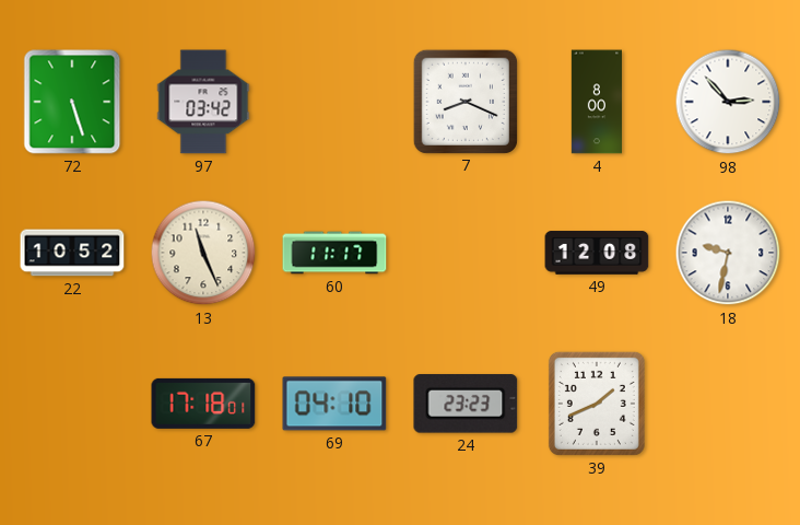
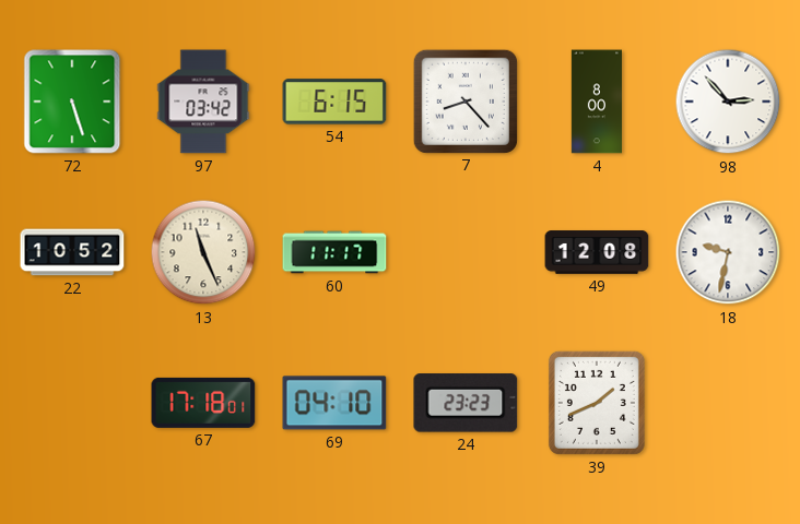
54: none -> 6:15 (334, 102)
7: 8:19 -> 8:23 (464, 100)
